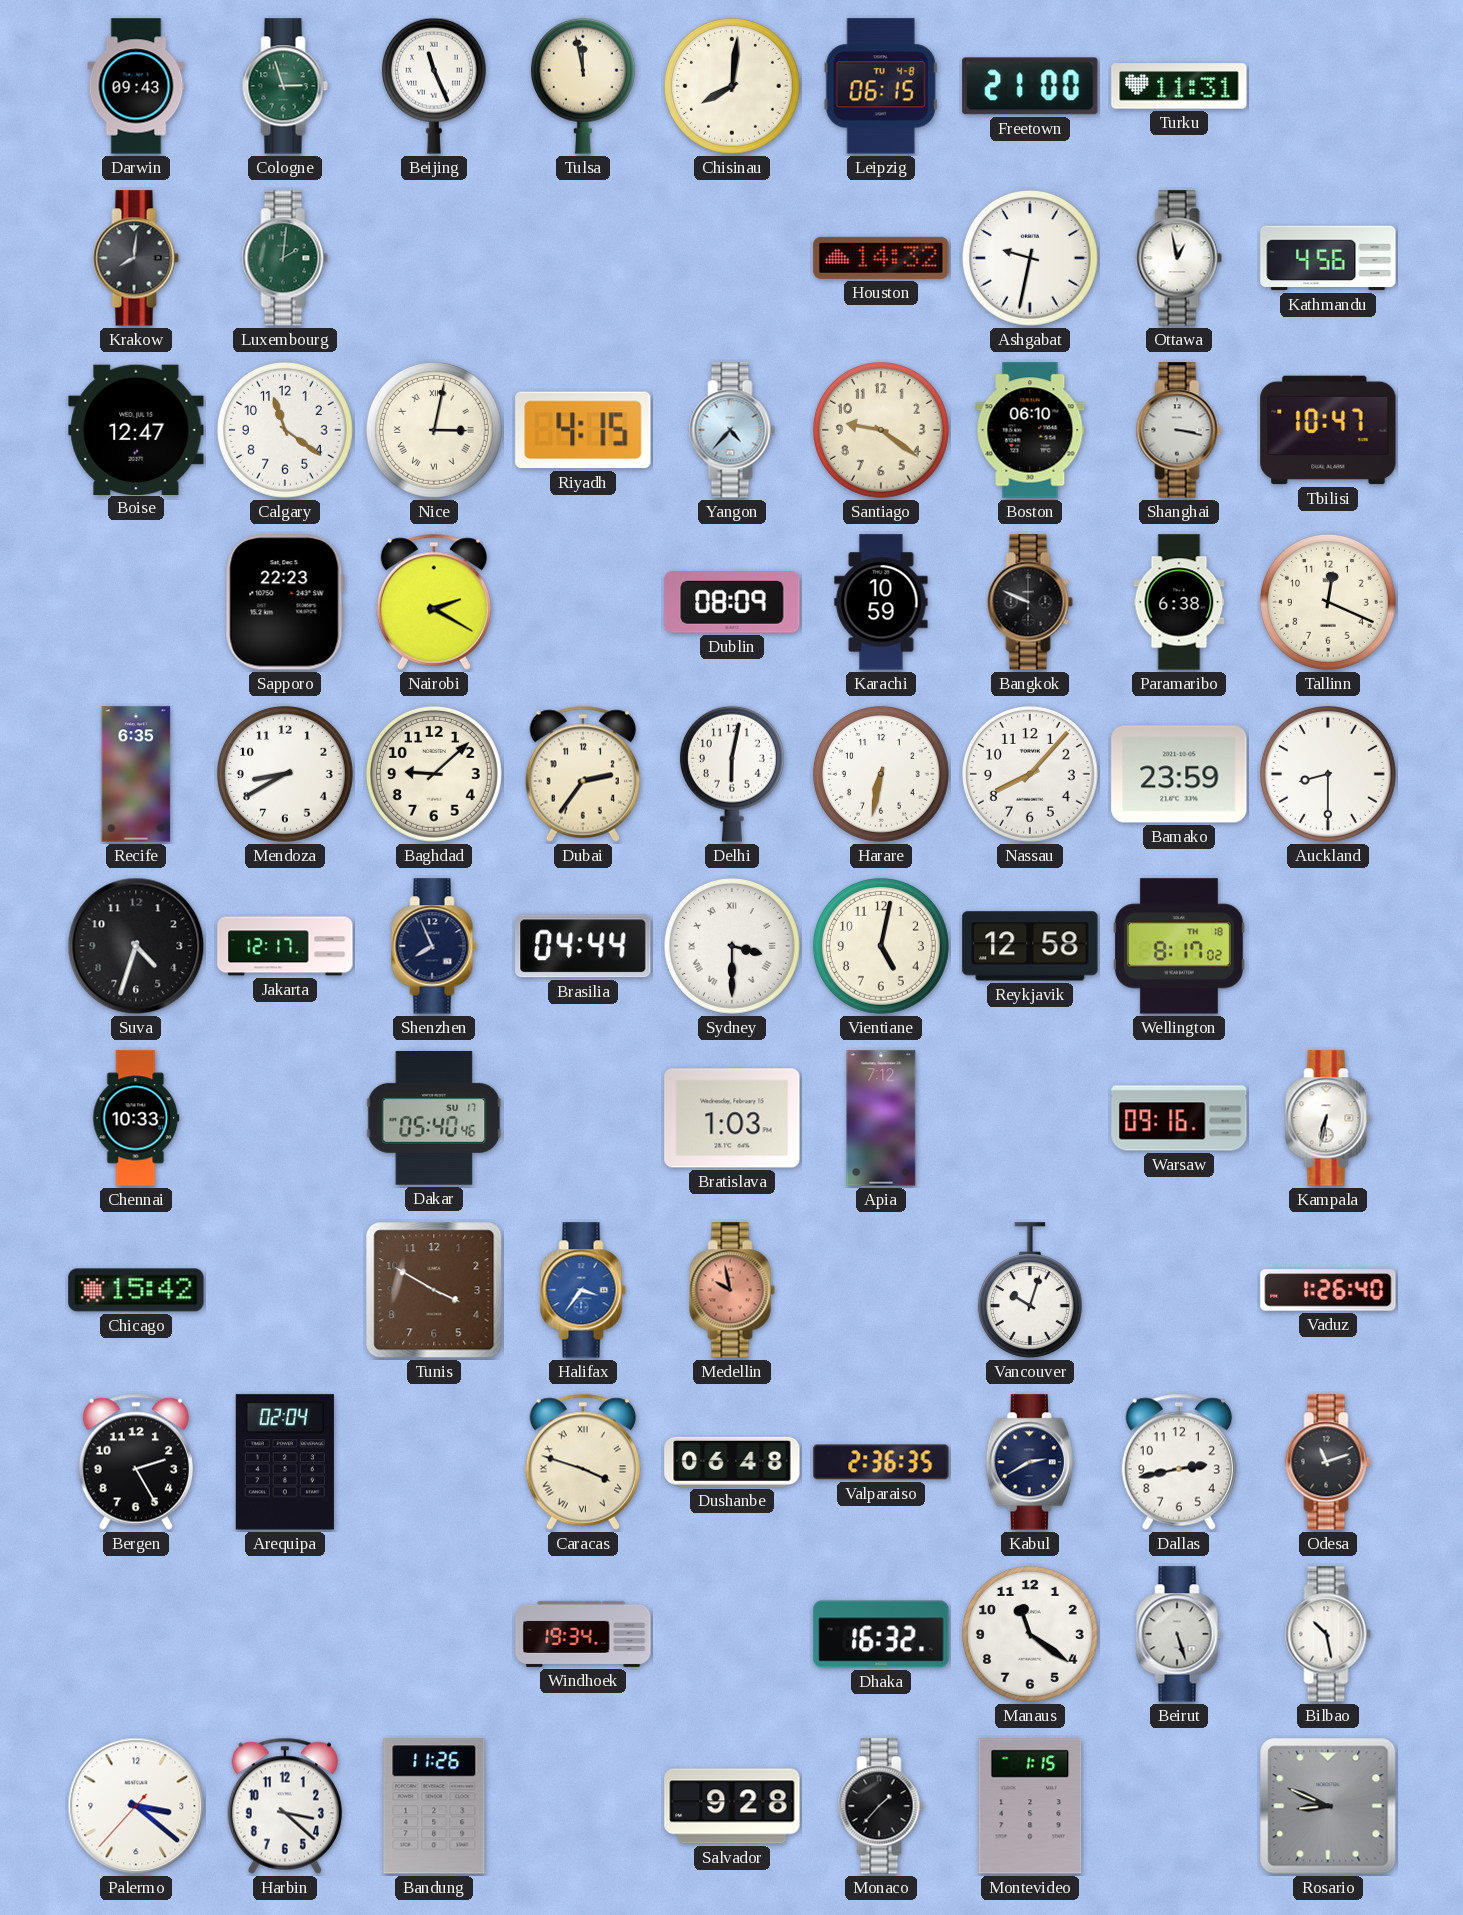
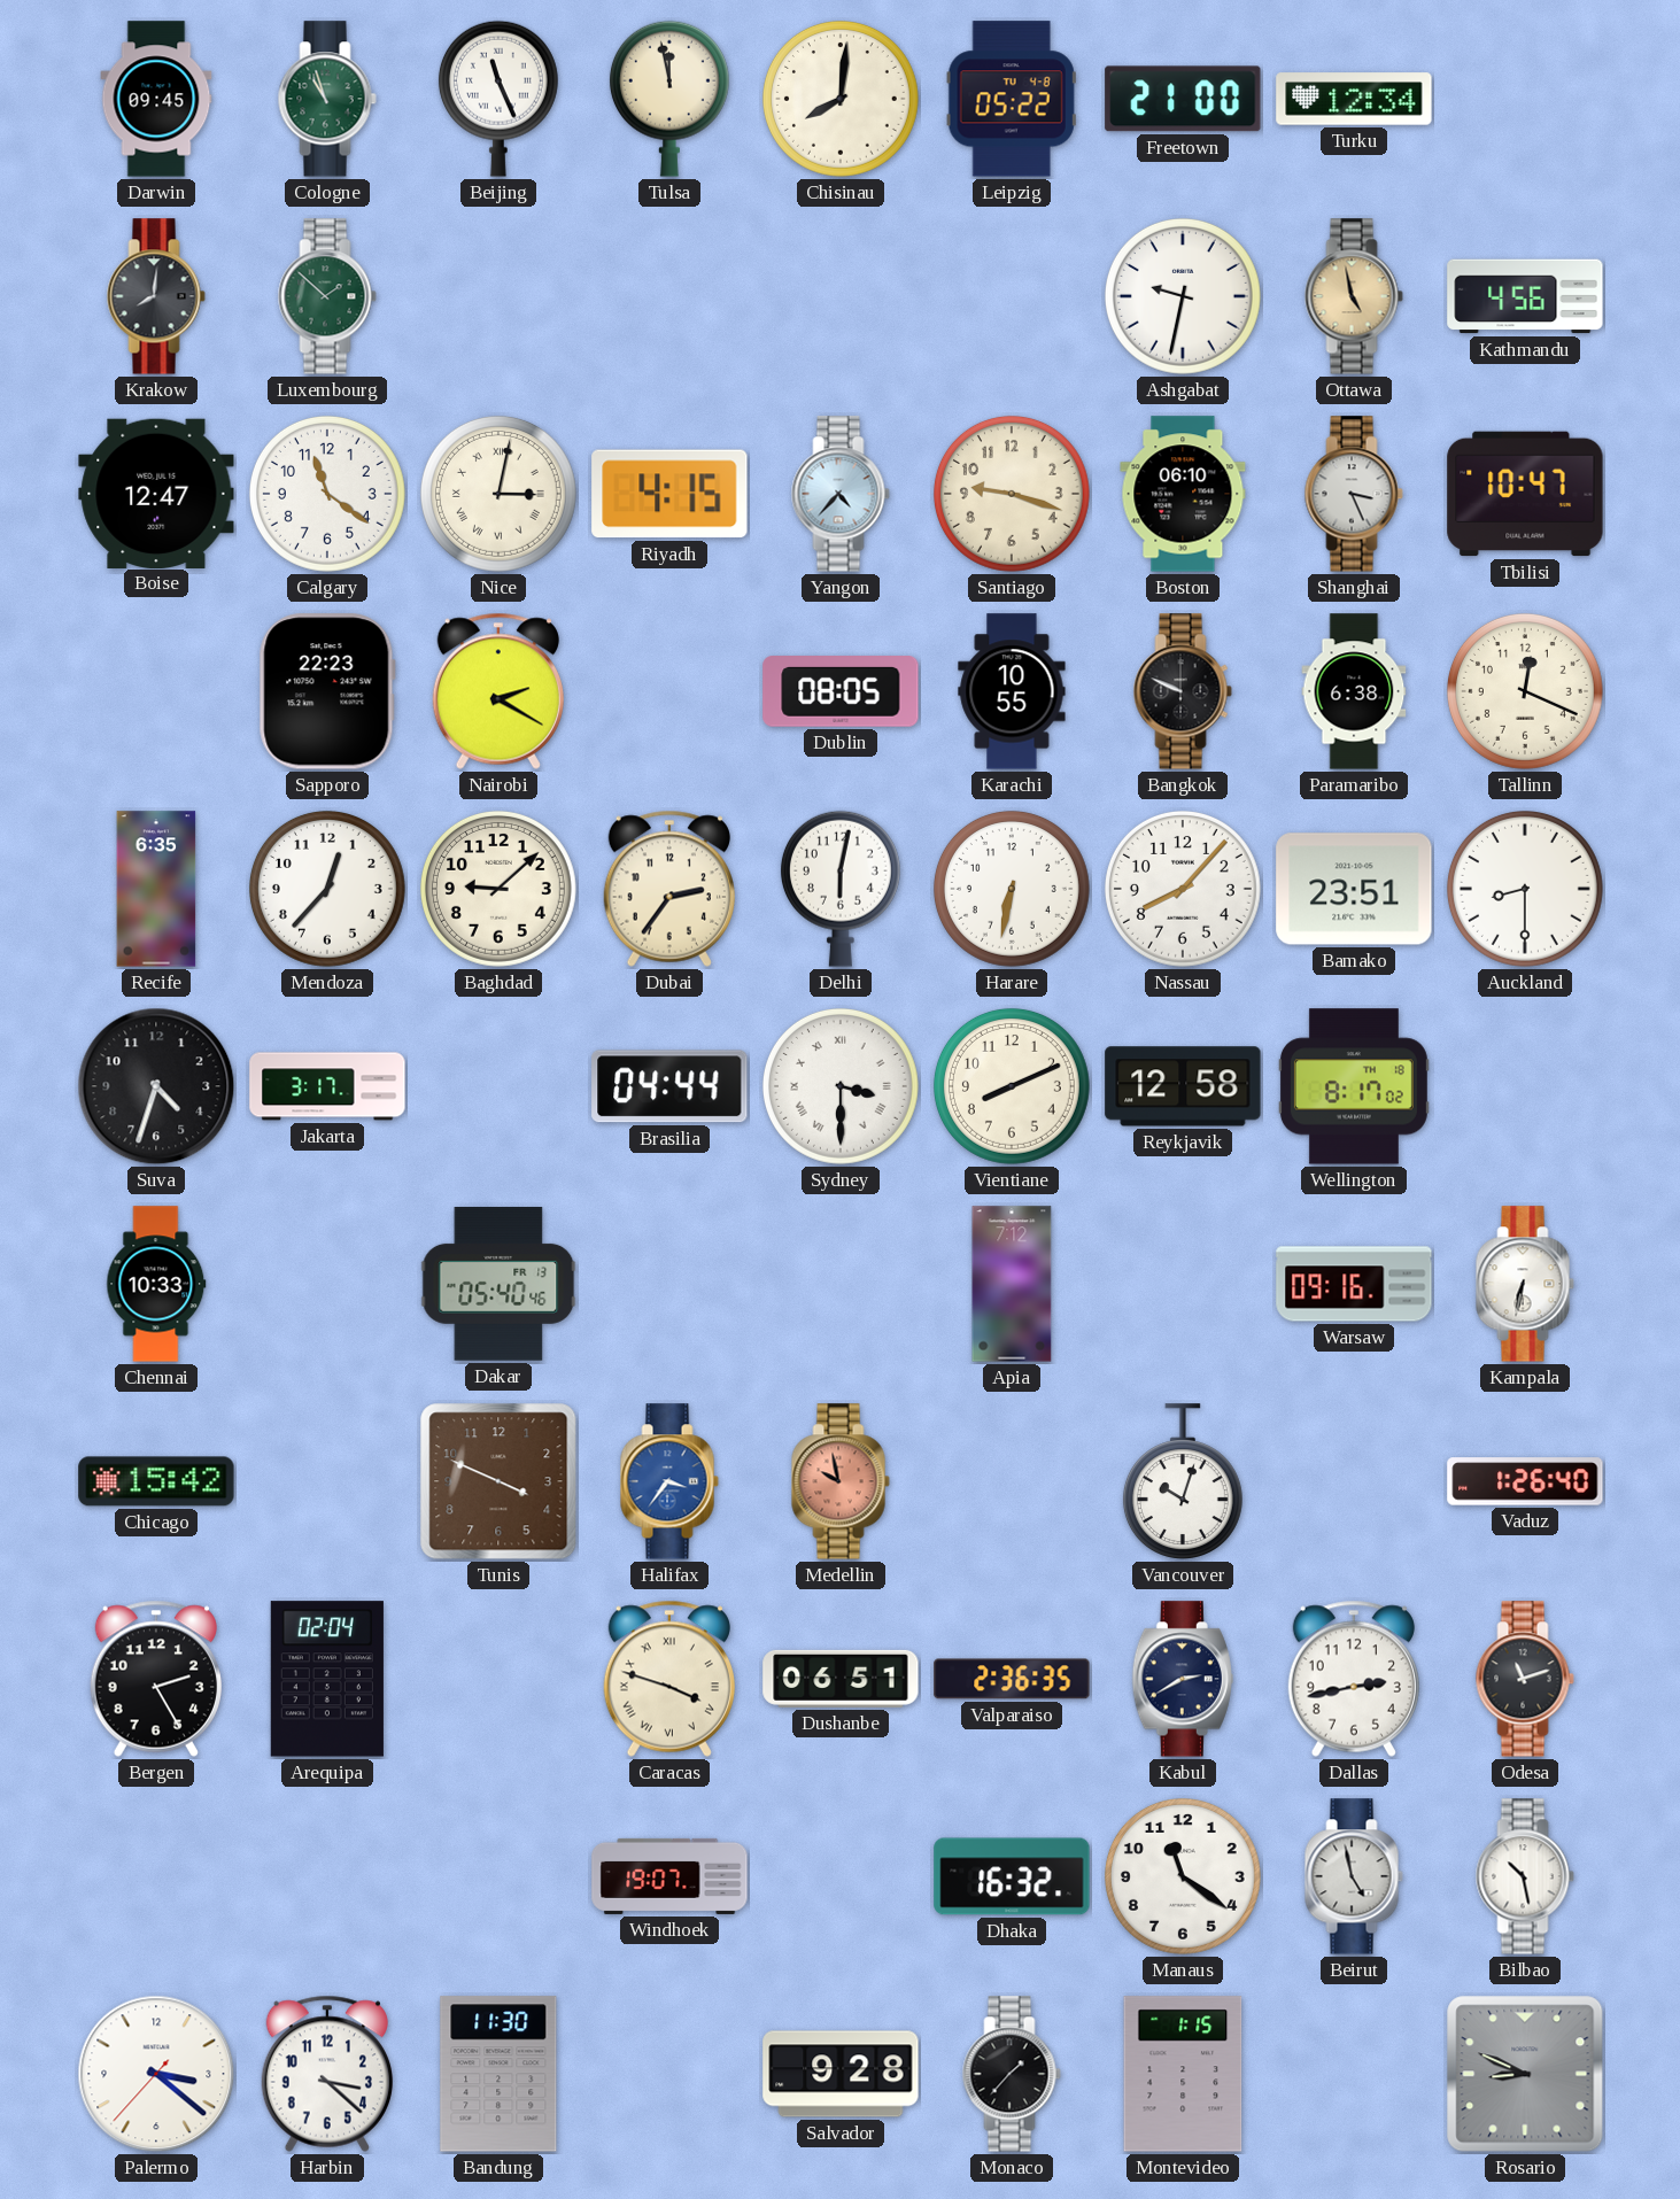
Darwin: 09:43 -> 09:45 (156, 99)
Cologne: 2:57 -> 10:57 (327, 99)
Leipzig: 06:15 -> 05:22 (1012, 99)
Turku: 11:31 -> 12:34 (1354, 99)
Luxembourg: 2:01 -> 1:52 (327, 296)
Houston: 14:32 -> none (881, 258)
Ottawa: 12:58 -> 4:58 (1354, 296)
Ottawa dial: white -> champagne (1354, 296)
Santiago: 9:21 -> 9:18 (1012, 494)
Shanghai: 3:17 -> 3:26 (1354, 494)
Dublin: 08:09 -> 08:05 (841, 692)
Karachi: 10:59 -> 10:55 (1012, 691)
Mendoza: 8:40 -> 12:37 (327, 889)
Bamako: 23:59 -> 23:51 (1354, 889)
Jakarta: 12:17 -> 3:17 (327, 1086)
Shenzhen: 7:56 -> none (434, 946)
Vientiane: 5:02 -> 8:11 (1012, 1086)
Dakar date: SU 17 -> FR 13 (498, 1285)
Bratislava: 1:03 -> none (732, 1118)
Tunis: 3:50 -> 3:49 (498, 1481)
Dushanbe: 06:48 -> 06:51 (841, 1679)
Windhoek: 19:34 -> 19:07 (669, 1876)
Beirut: 5:27 -> 4:58 (1354, 1876)
Bandung: 11:26 -> 11:30 (498, 2074)
